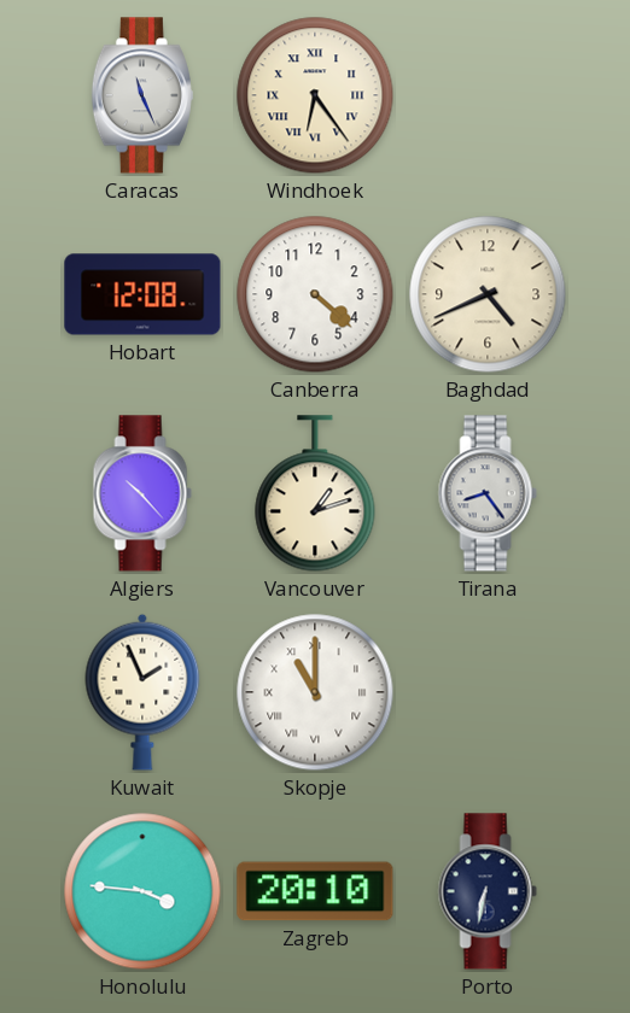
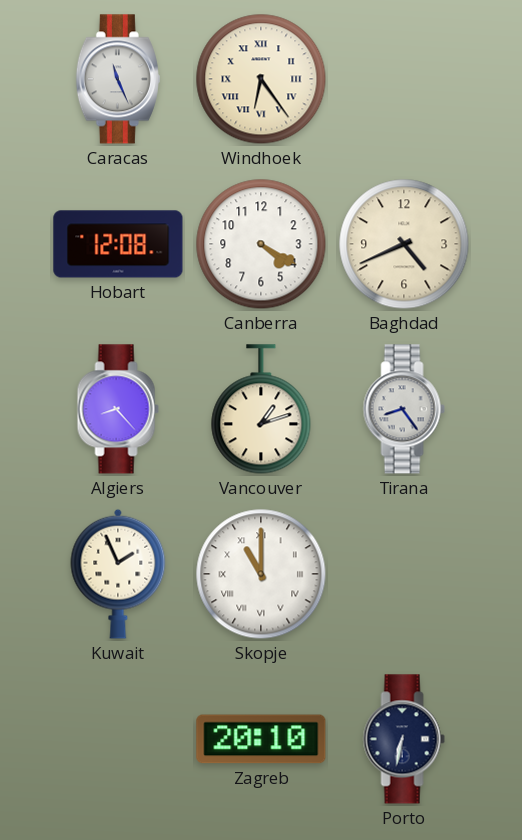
Canberra: 4:22 -> 4:20 (261, 244)
Algiers: 10:23 -> 8:23 (118, 409)
Honolulu: 3:46 -> none (142, 891)
